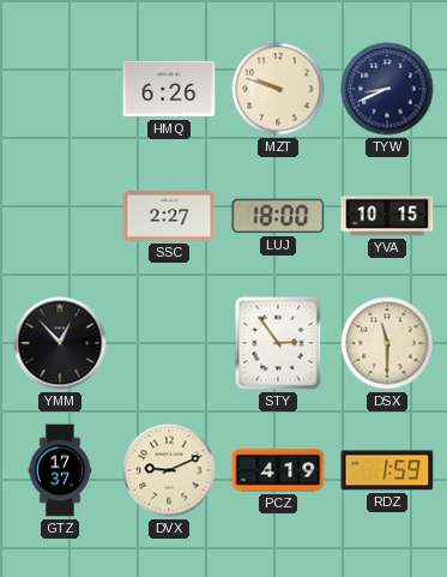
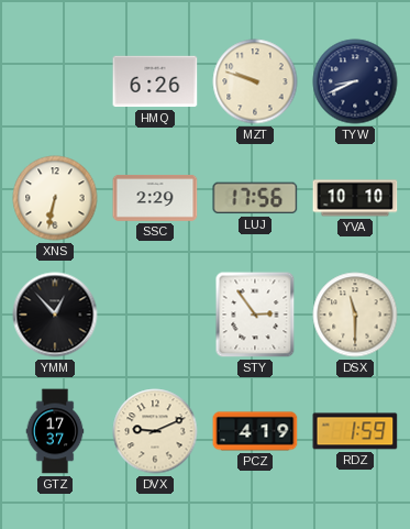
XNS: none -> 6:32 (55, 198)
SSC: 2:27 -> 2:29 (155, 198)
LUJ: 18:00 -> 17:56 (255, 198)
YVA: 10:15 -> 10:10 (355, 198)
